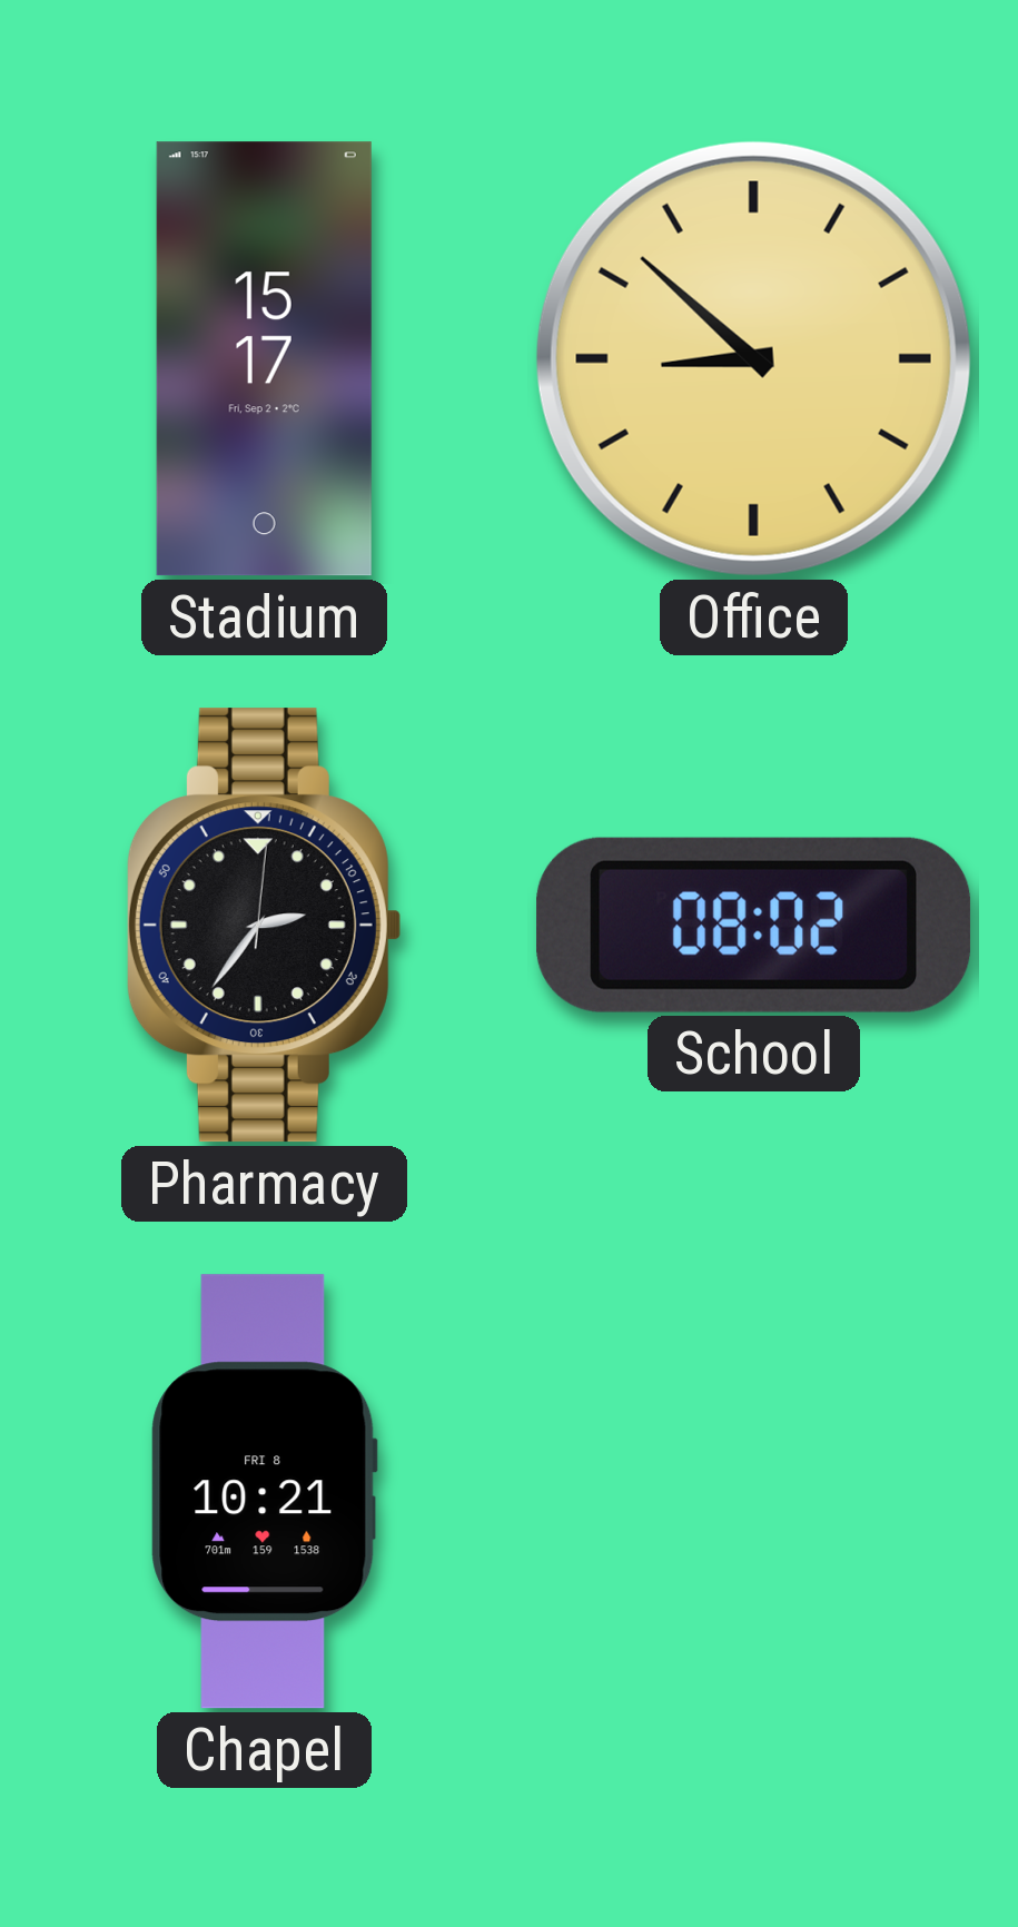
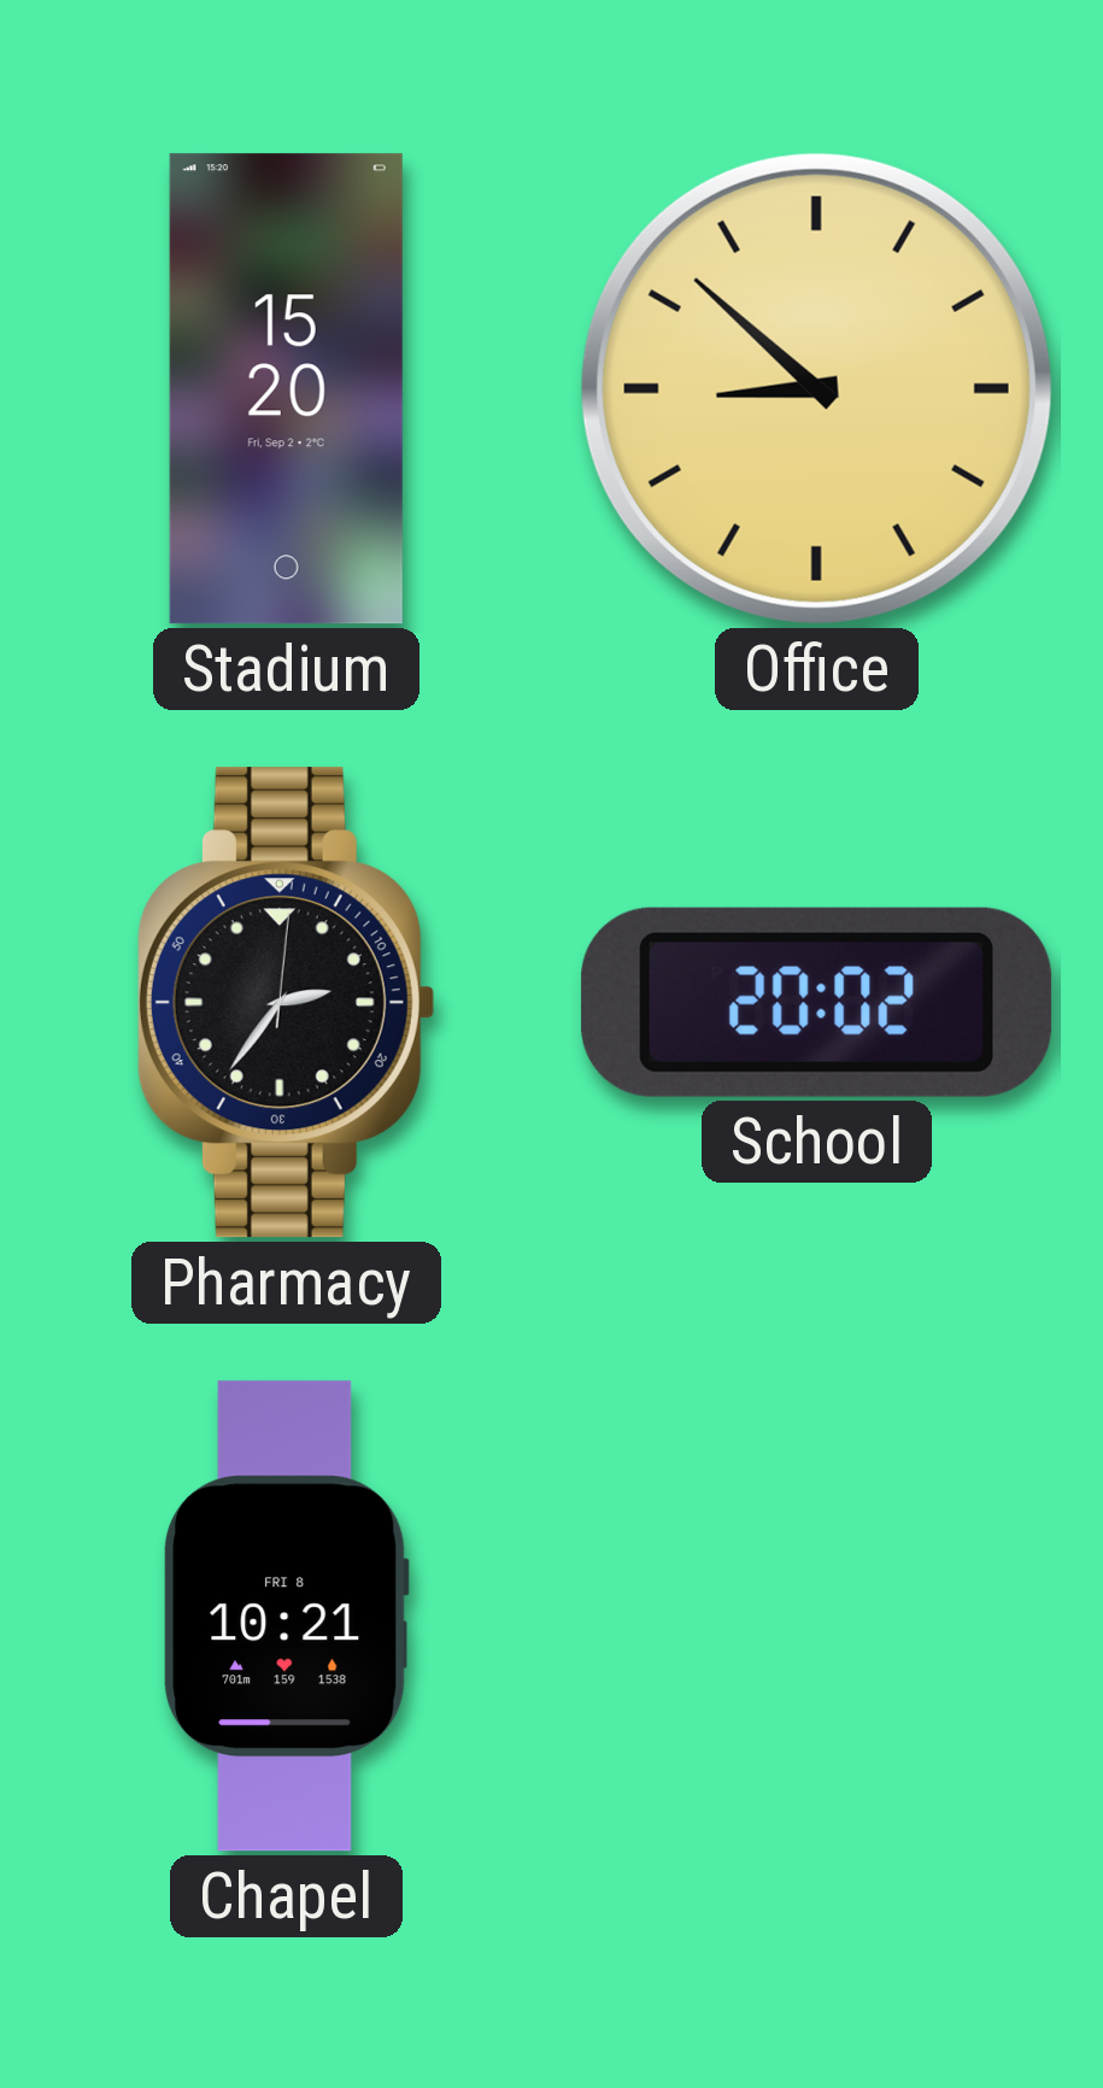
Stadium: 15:17 -> 15:20 (286, 389)
School: 08:02 -> 20:02 (817, 1002)
